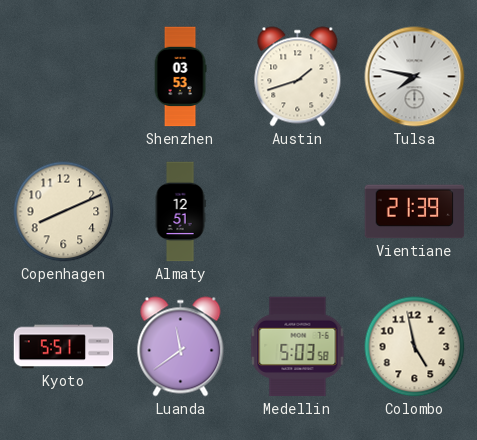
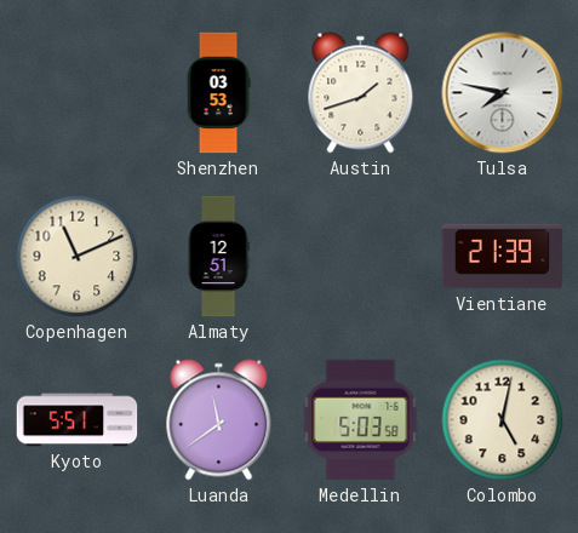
Copenhagen: 8:11 -> 11:11 (78, 257)
Colombo: 4:58 -> 5:02 (503, 420)
